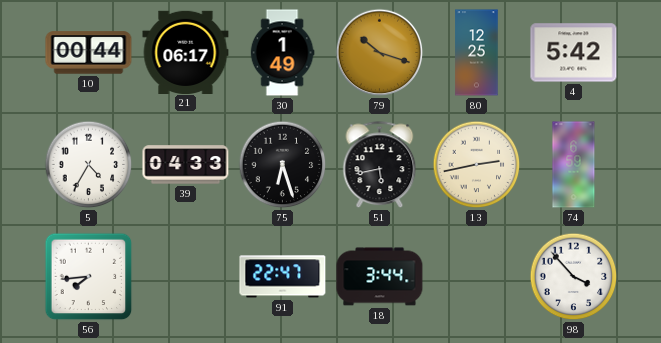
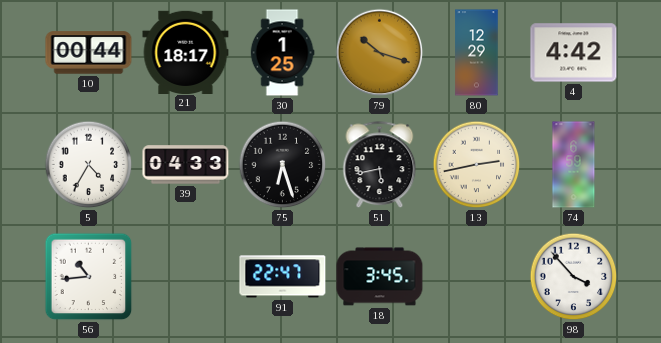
21: 06:17 -> 18:17 (186, 52)
30: 1:49 -> 1:25 (282, 53)
80: 12:25 -> 12:29 (477, 53)
4: 5:42 -> 4:42 (574, 53)
56: 7:44 -> 10:44 (89, 277)
18: 3:44 -> 3:45 (380, 277)
